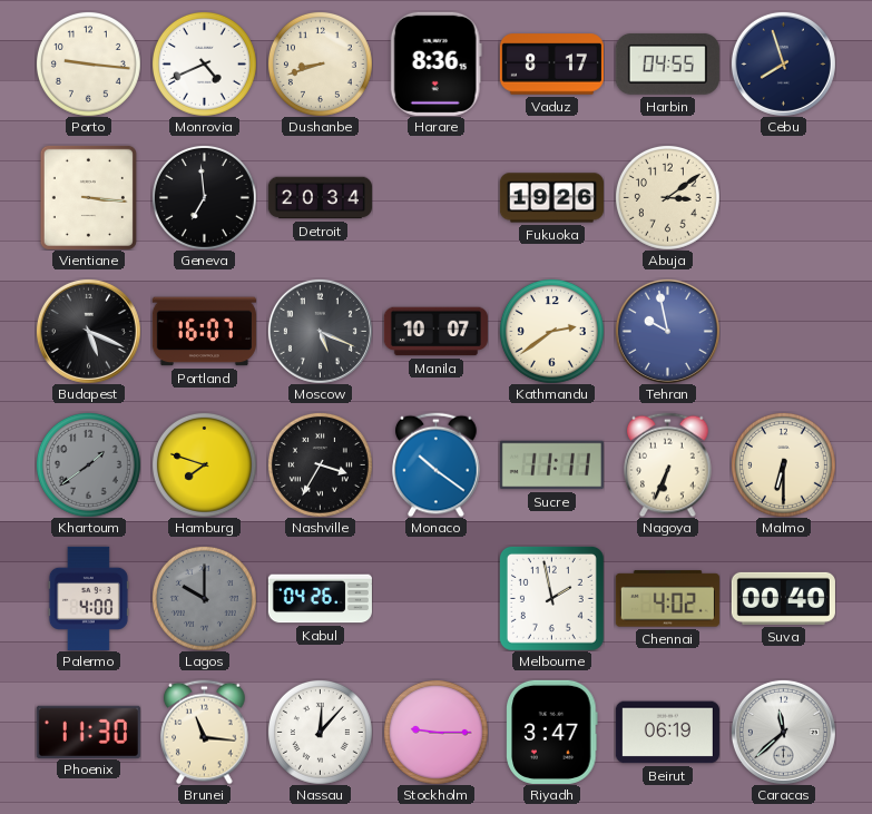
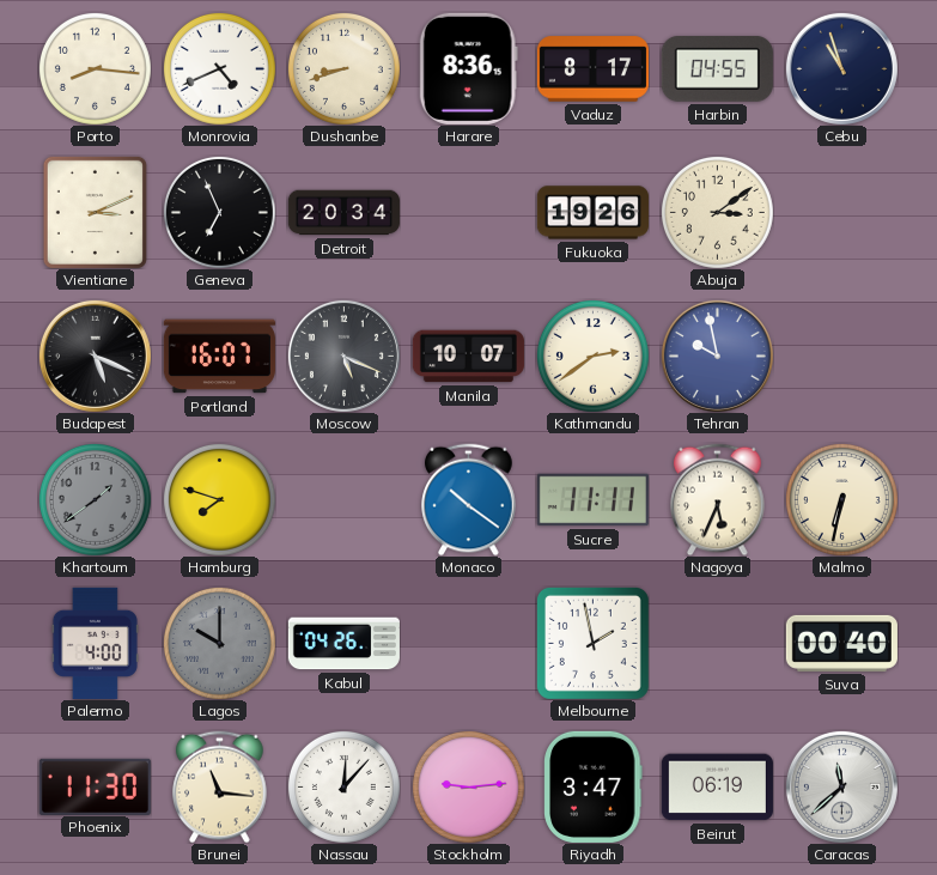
Porto: 9:16 -> 8:16 (95, 68)
Cebu: 7:57 -> 10:57 (841, 68)
Vientiane: 3:16 -> 3:11 (95, 212)
Geneva: 6:59 -> 6:56 (219, 212)
Nashville: 3:35 -> none (320, 464)
Nagoya: 6:34 -> 5:34 (718, 499)
Malmo: 6:30 -> 6:32 (841, 499)
Chennai: 4:02 -> none (667, 599)
Stockholm: 9:15 -> 9:14 (468, 786)
